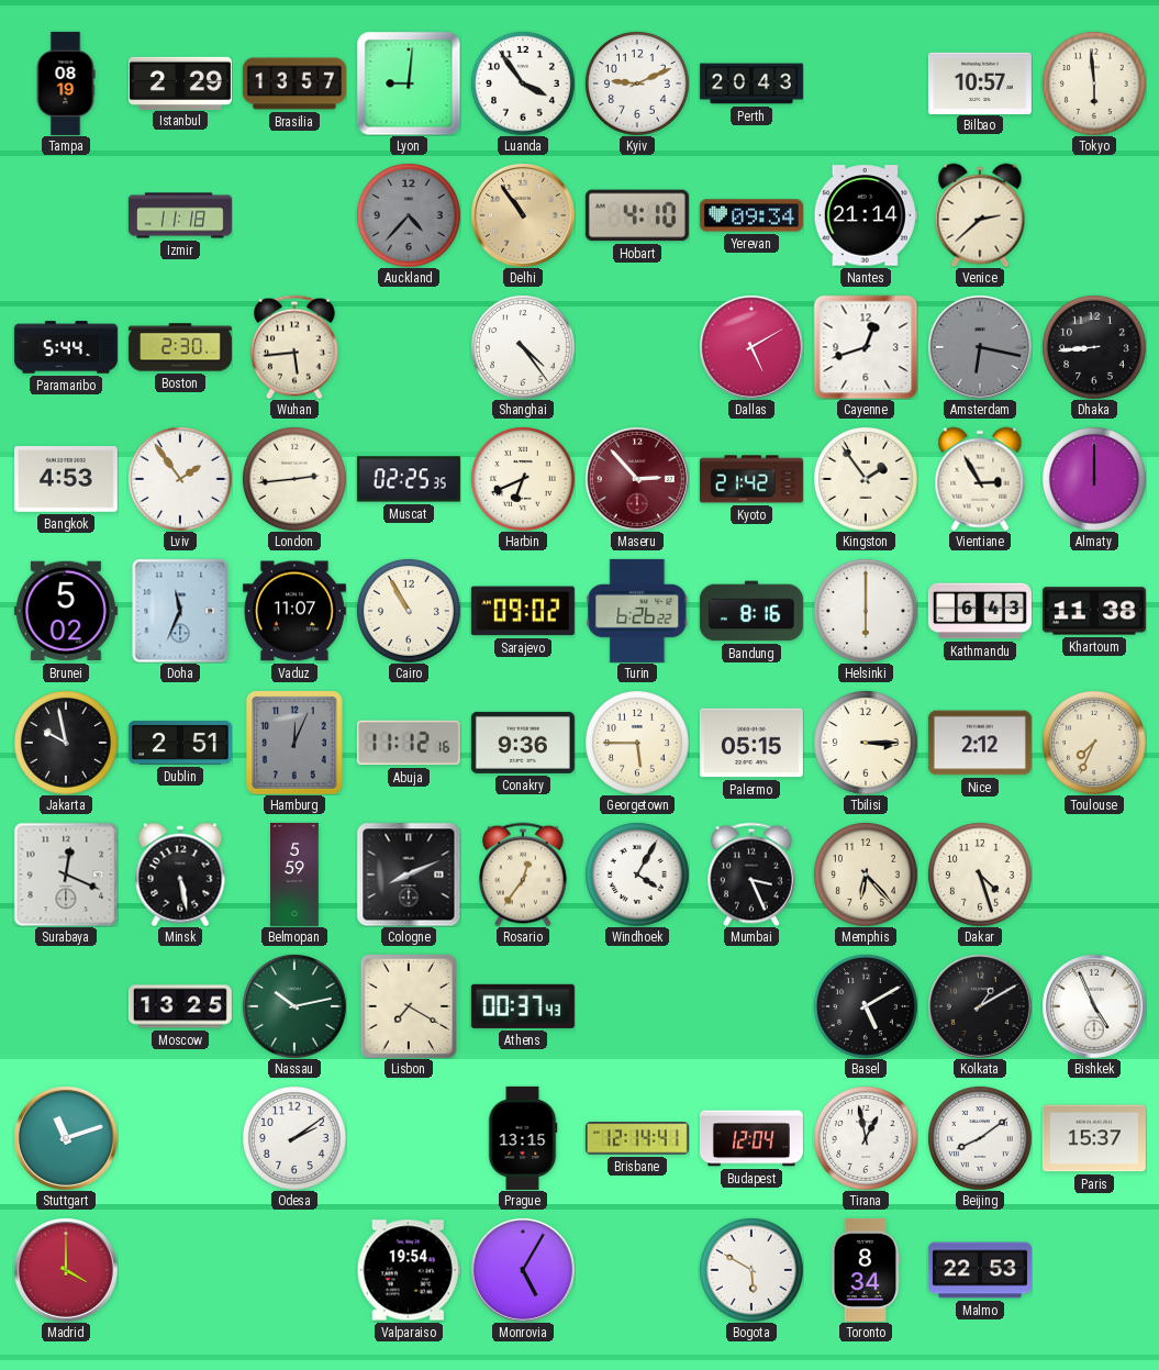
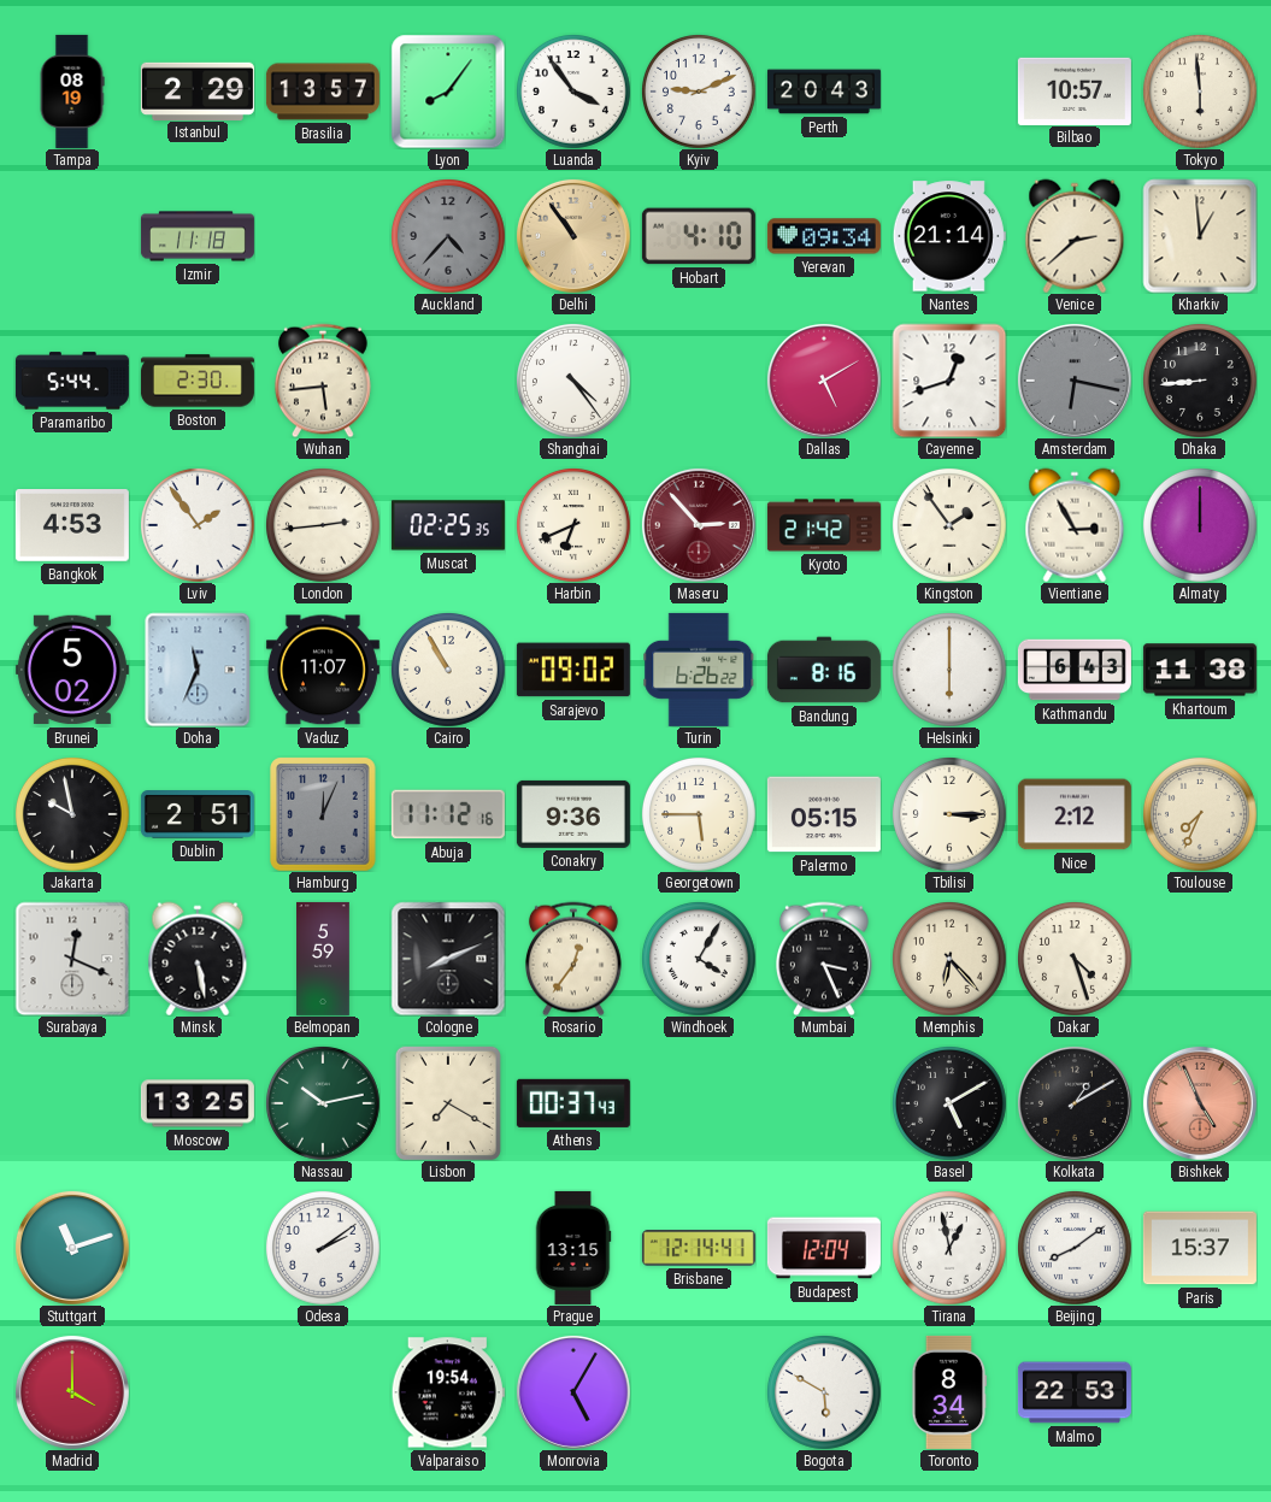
Lyon: 9:01 -> 8:06 (448, 92)
Kharkiv: none -> 12:59 (1200, 236)
Bishkek dial: white -> salmon (1200, 1103)
